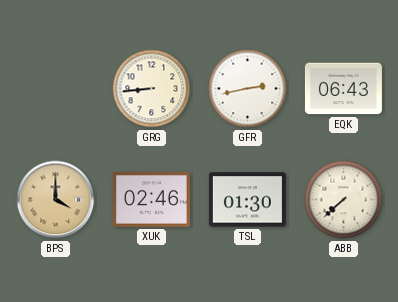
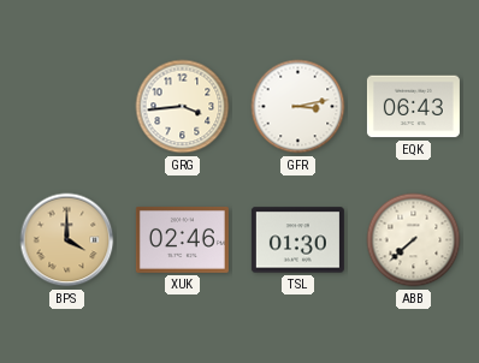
GRG: 8:44 -> 3:44 (183, 107)
GFR: 2:43 -> 3:13 (298, 107)
